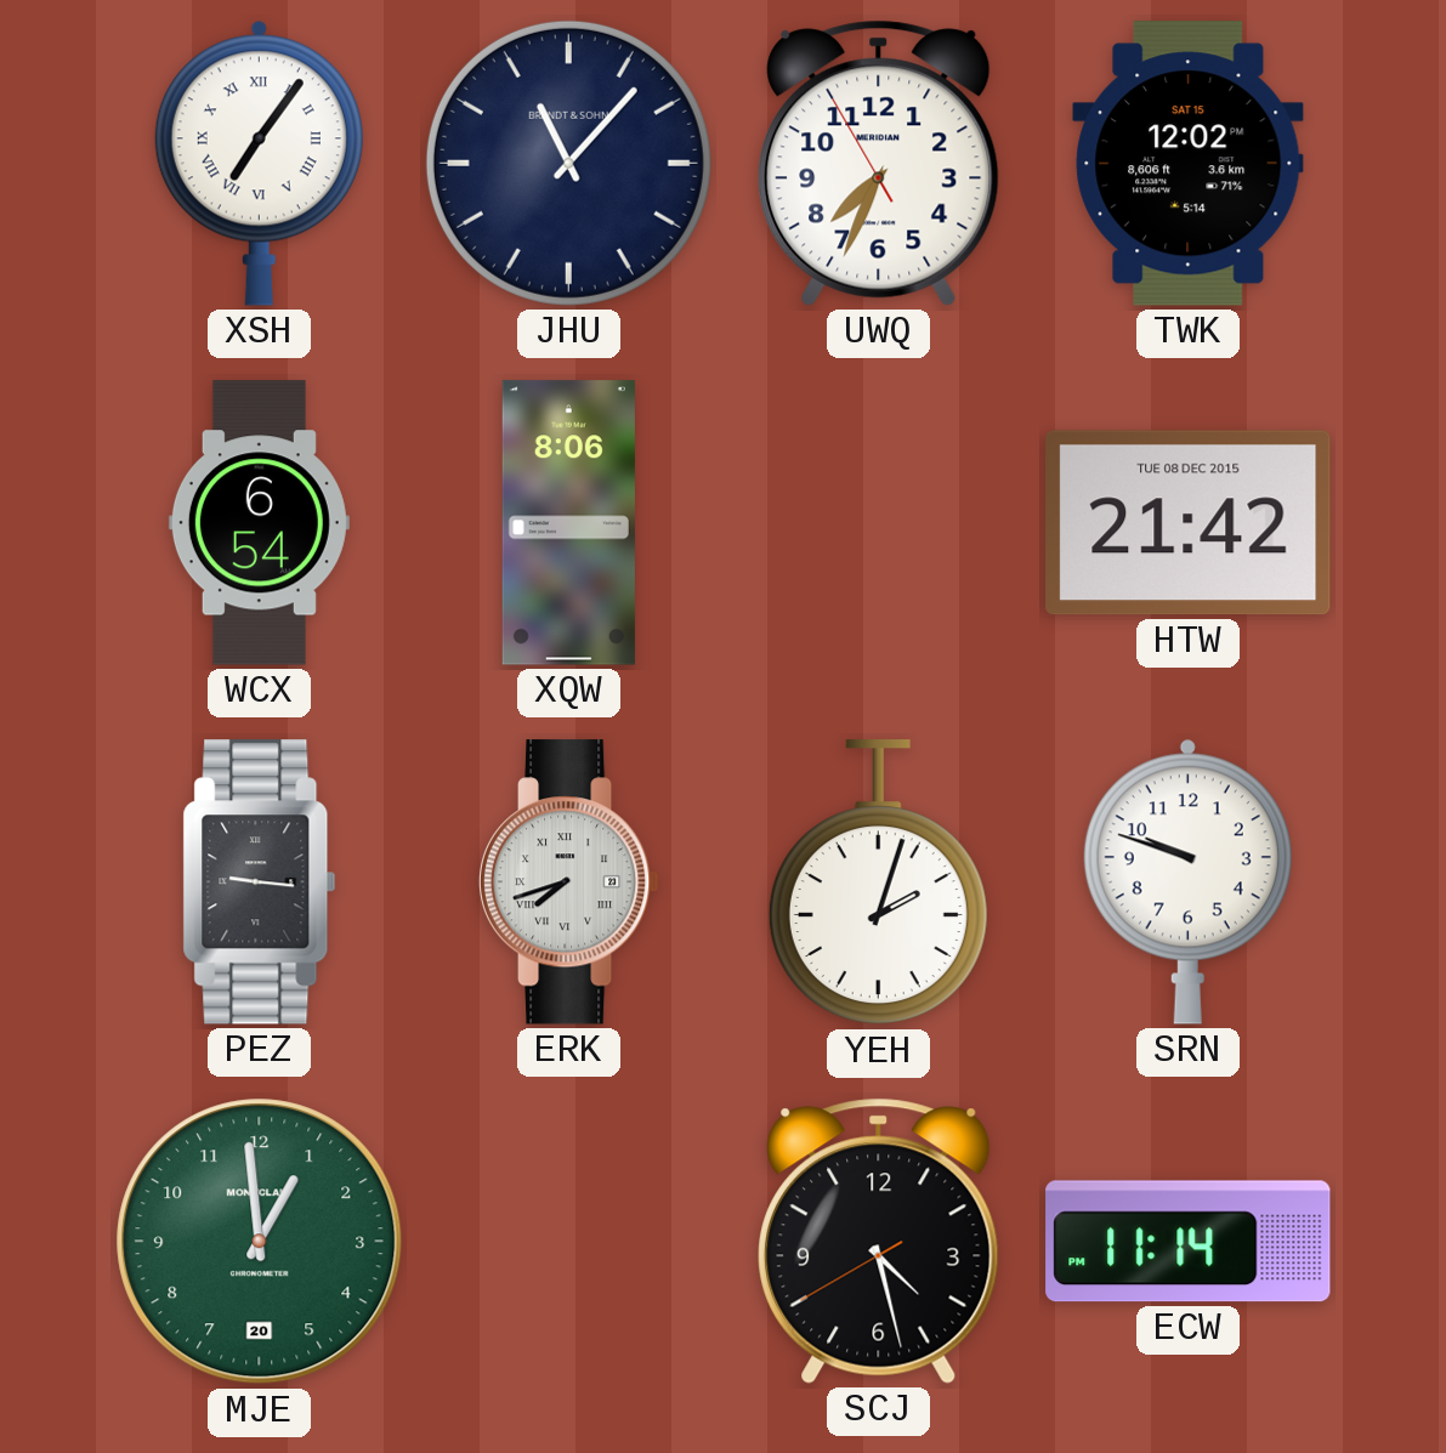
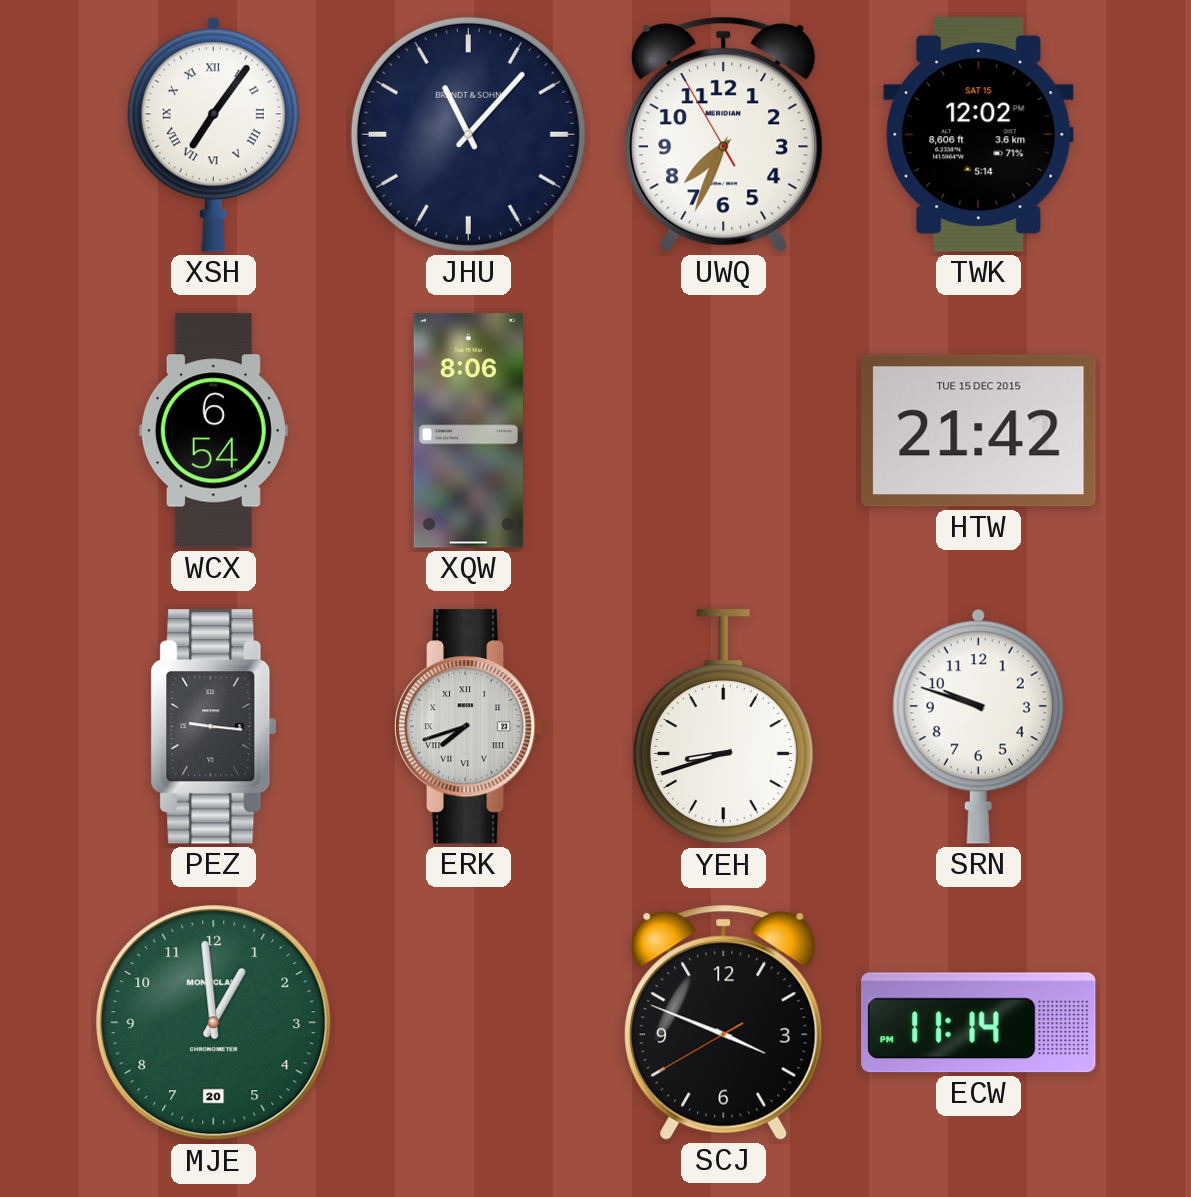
HTW date: TUE 08 DEC 2015 -> TUE 15 DEC 2015 (979, 431)
YEH: 2:03 -> 8:42 (723, 727)
SCJ: 4:27 -> 3:48 (724, 1022)
